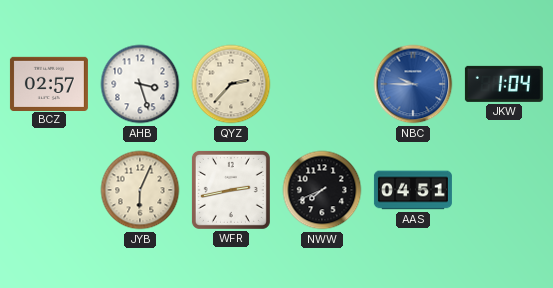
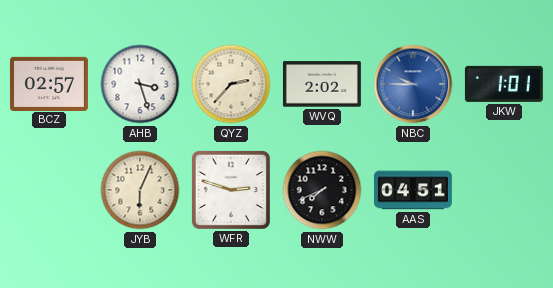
WVQ: none -> 2:02 (322, 84)
JKW: 1:04 -> 1:01 (504, 84)
WFR: 2:43 -> 2:48 (231, 190)
